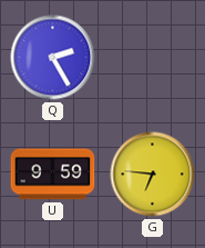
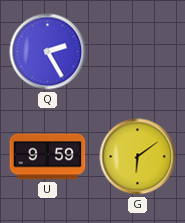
G: 6:46 -> 6:09 (138, 157)
